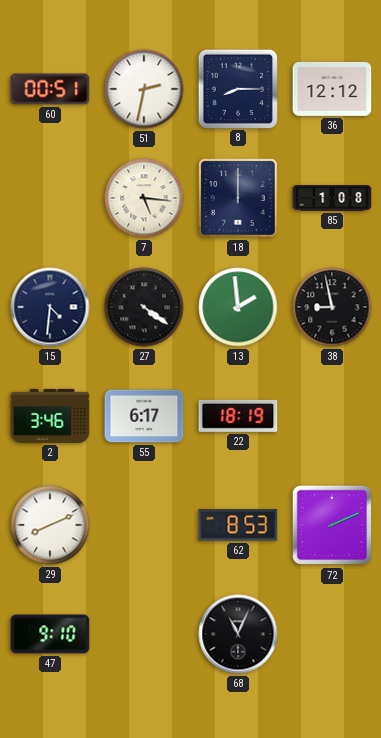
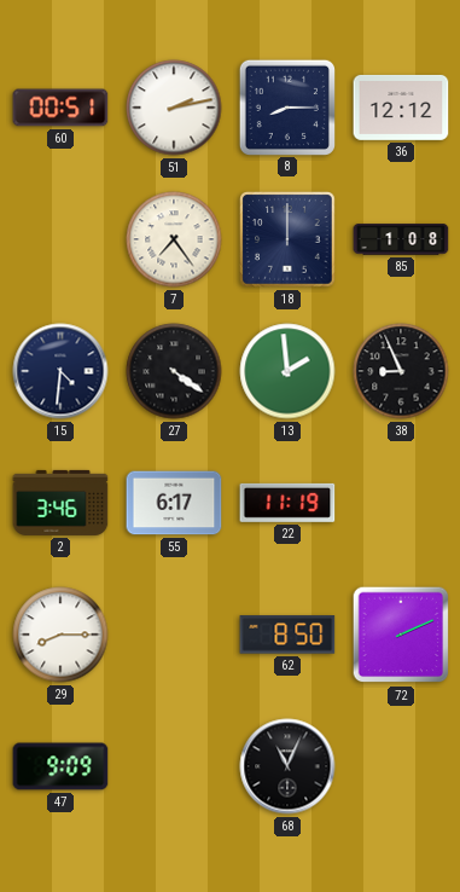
51: 2:32 -> 2:13 (174, 108)
7: 5:16 -> 7:24 (174, 239)
38: 8:58 -> 8:56 (401, 371)
22: 18:19 -> 11:19 (287, 503)
29: 8:11 -> 8:15 (60, 635)
62: 8:53 -> 8:50 (287, 635)
47: 9:10 -> 9:09 (60, 766)
